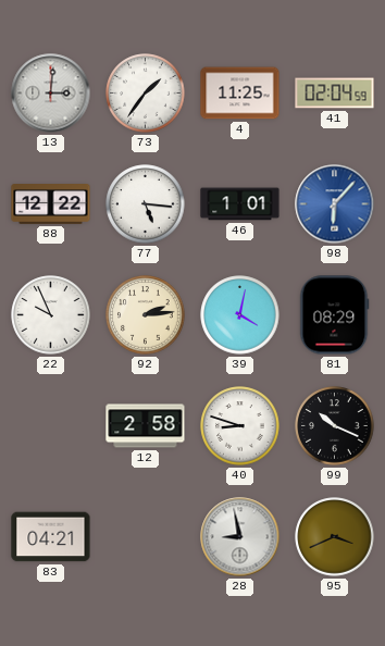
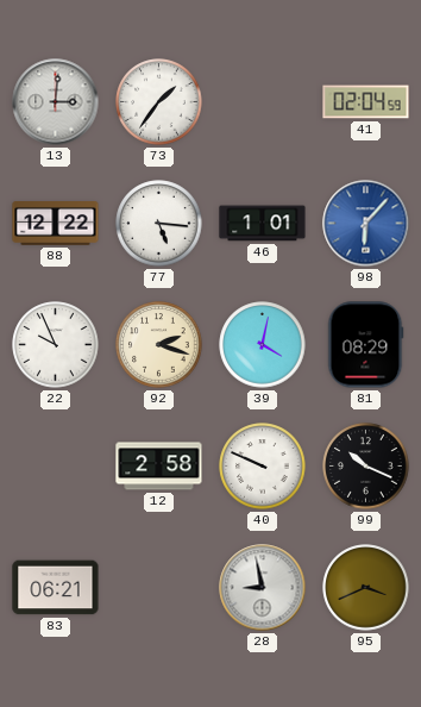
4: 11:25 -> none (240, 94)
92: 2:14 -> 2:18 (159, 345)
40: 8:48 -> 9:49 (263, 467)
83: 04:21 -> 06:21 (56, 588)
